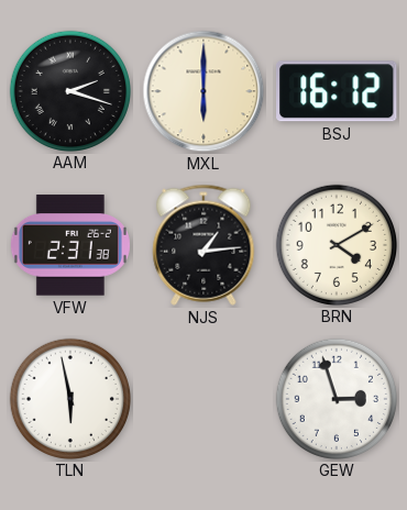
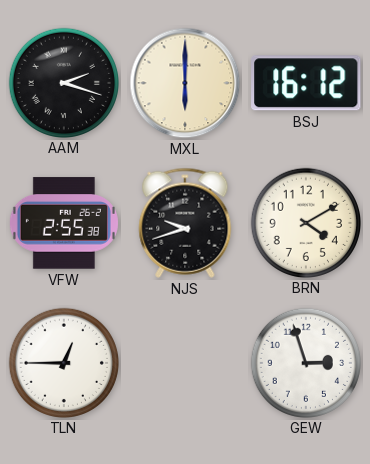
VFW: 2:31 -> 2:55 (64, 223)
NJS: 1:14 -> 9:42 (185, 223)
TLN: 5:58 -> 12:45 (63, 362)
